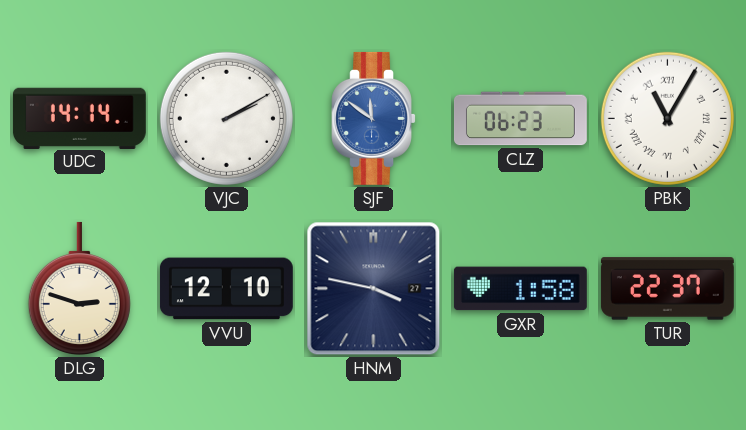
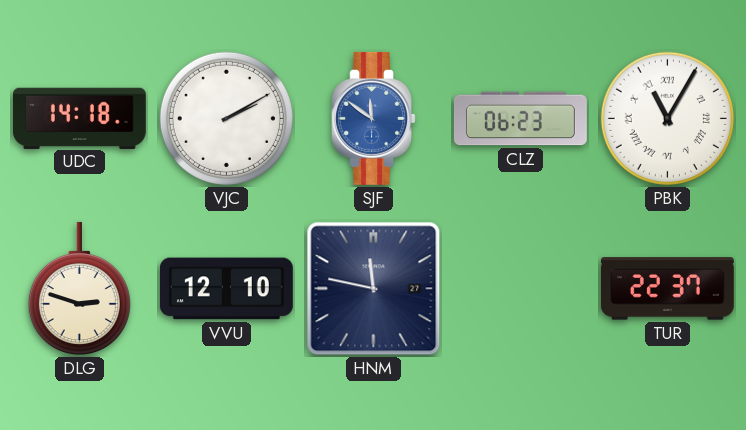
UDC: 14:14 -> 14:18 (79, 118)
HNM: 3:47 -> 11:47 (374, 289)
GXR: 1:58 -> none (520, 289)
